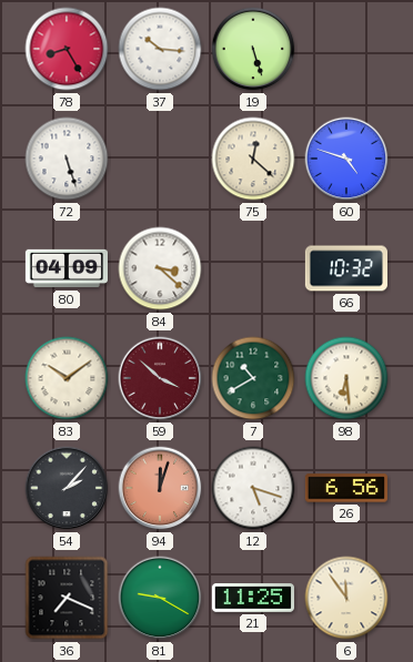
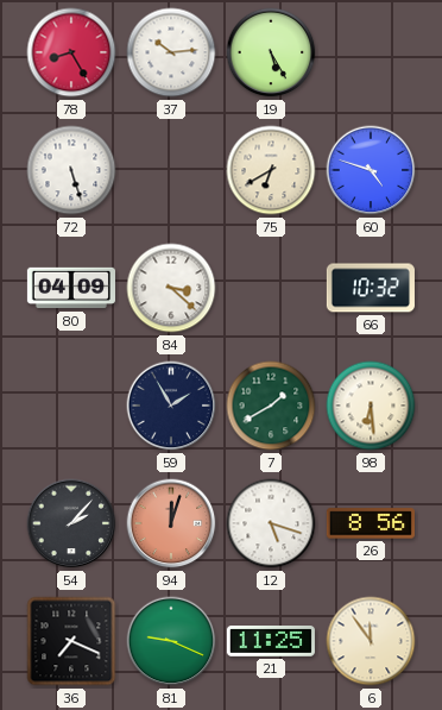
37: 10:16 -> 10:14 (171, 52)
19: 5:27 -> 5:25 (271, 52)
75: 12:22 -> 6:40 (271, 170)
83: 10:09 -> none (67, 378)
59: 3:52 -> 1:55 (171, 406)
59 dial: burgundy -> navy (171, 406)
7: 10:40 -> 1:40 (271, 406)
26: 6:56 -> 8:56 (371, 523)
81: 9:20 -> 9:19 (171, 641)
